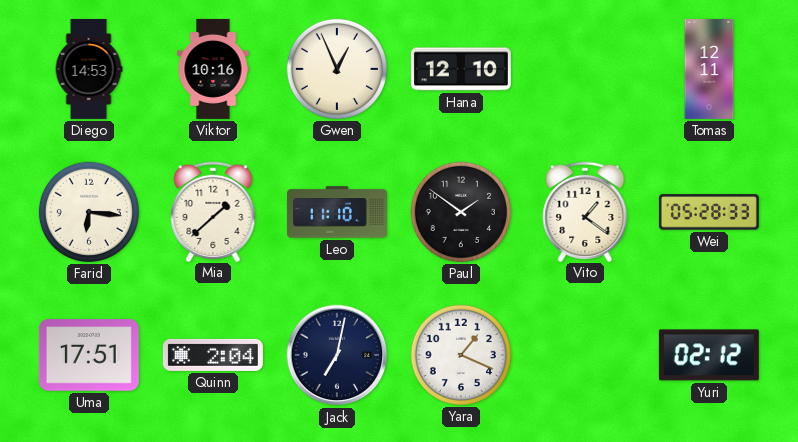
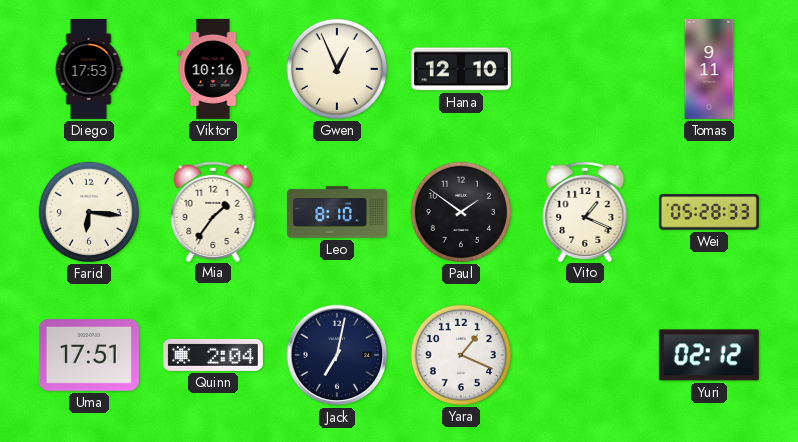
Diego: 14:53 -> 17:53 (89, 69)
Tomas: 12:11 -> 9:11 (709, 69)
Mia: 1:38 -> 1:36 (213, 211)
Leo: 11:10 -> 8:10 (337, 212)
Vito: 1:21 -> 1:19 (585, 211)
